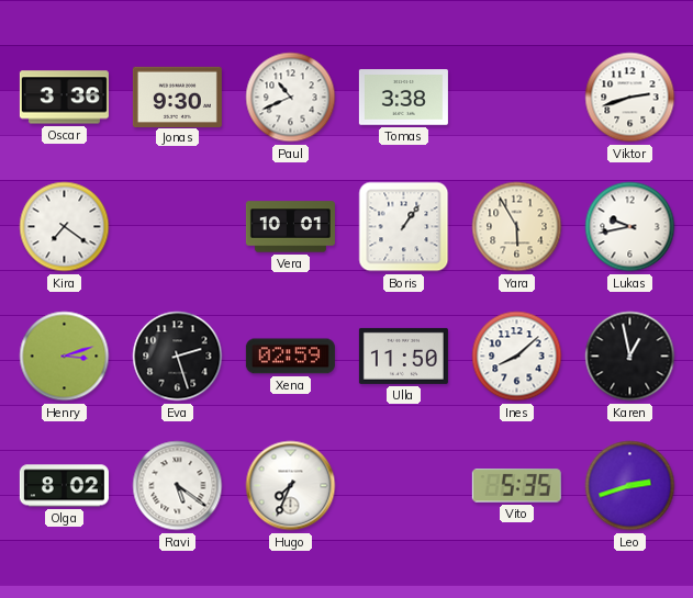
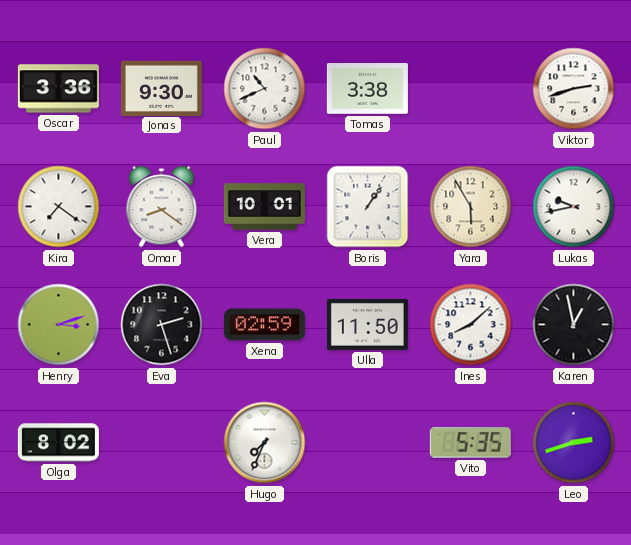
Omar: none -> 8:21 (162, 207)
Ravi: 5:21 -> none (178, 486)
